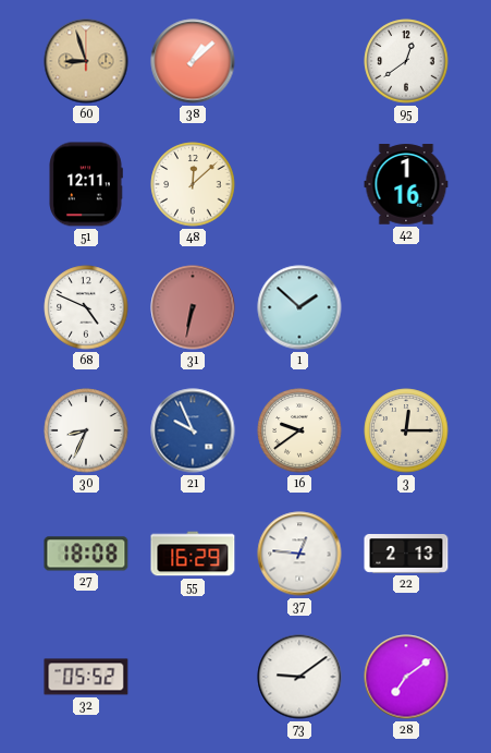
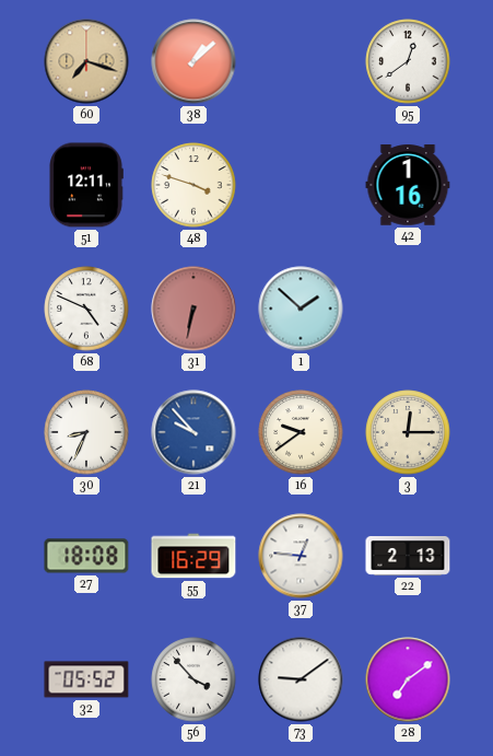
60: 8:57 -> 7:18 (86, 61)
48: 12:08 -> 3:48 (193, 185)
21: 9:56 -> 9:53 (193, 432)
56: none -> 3:53 (193, 679)
